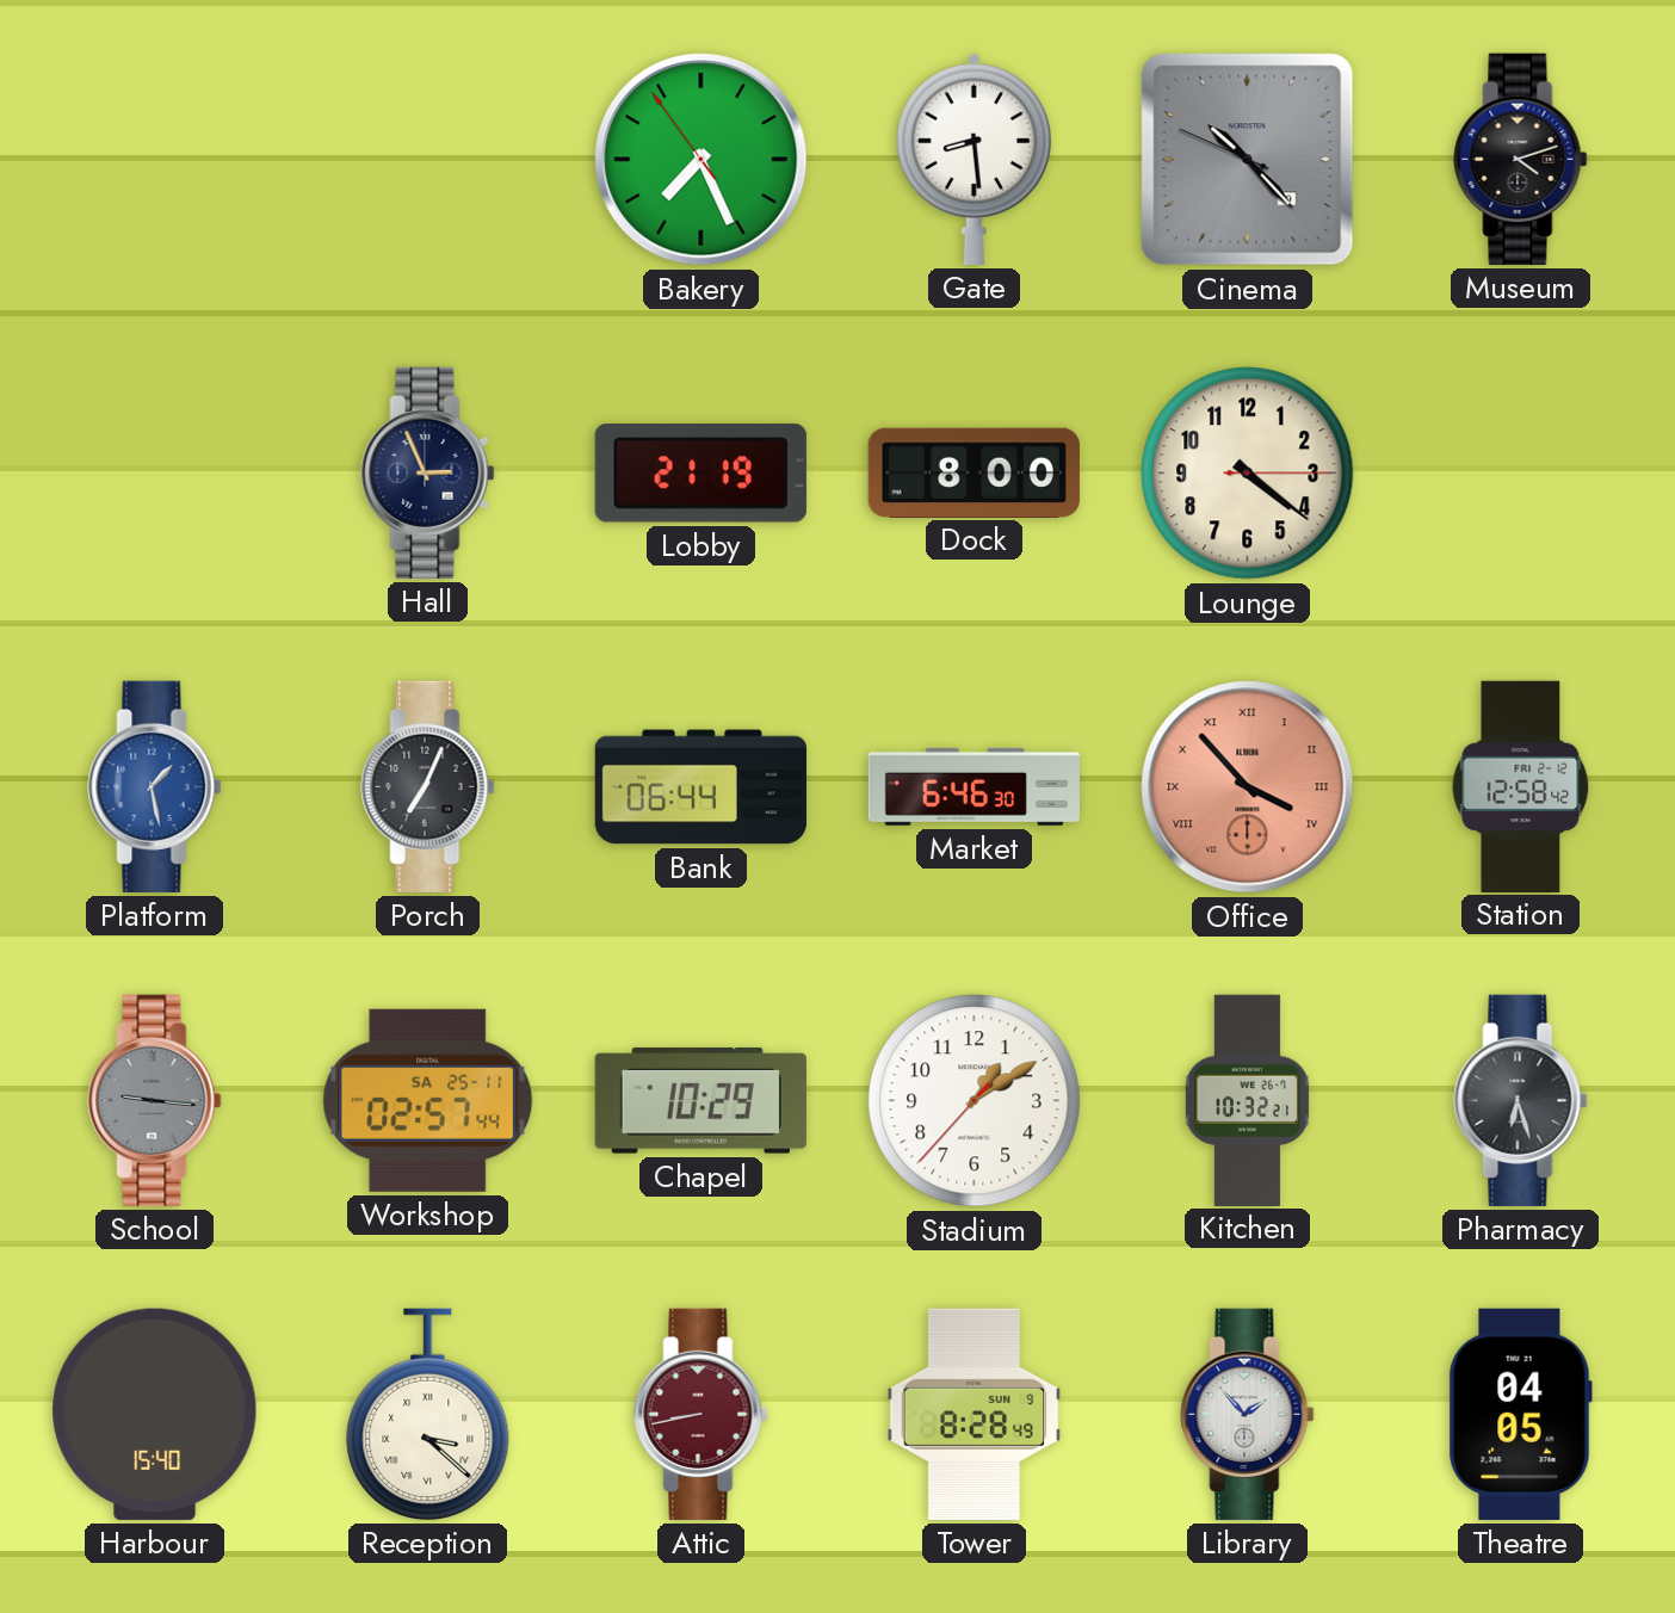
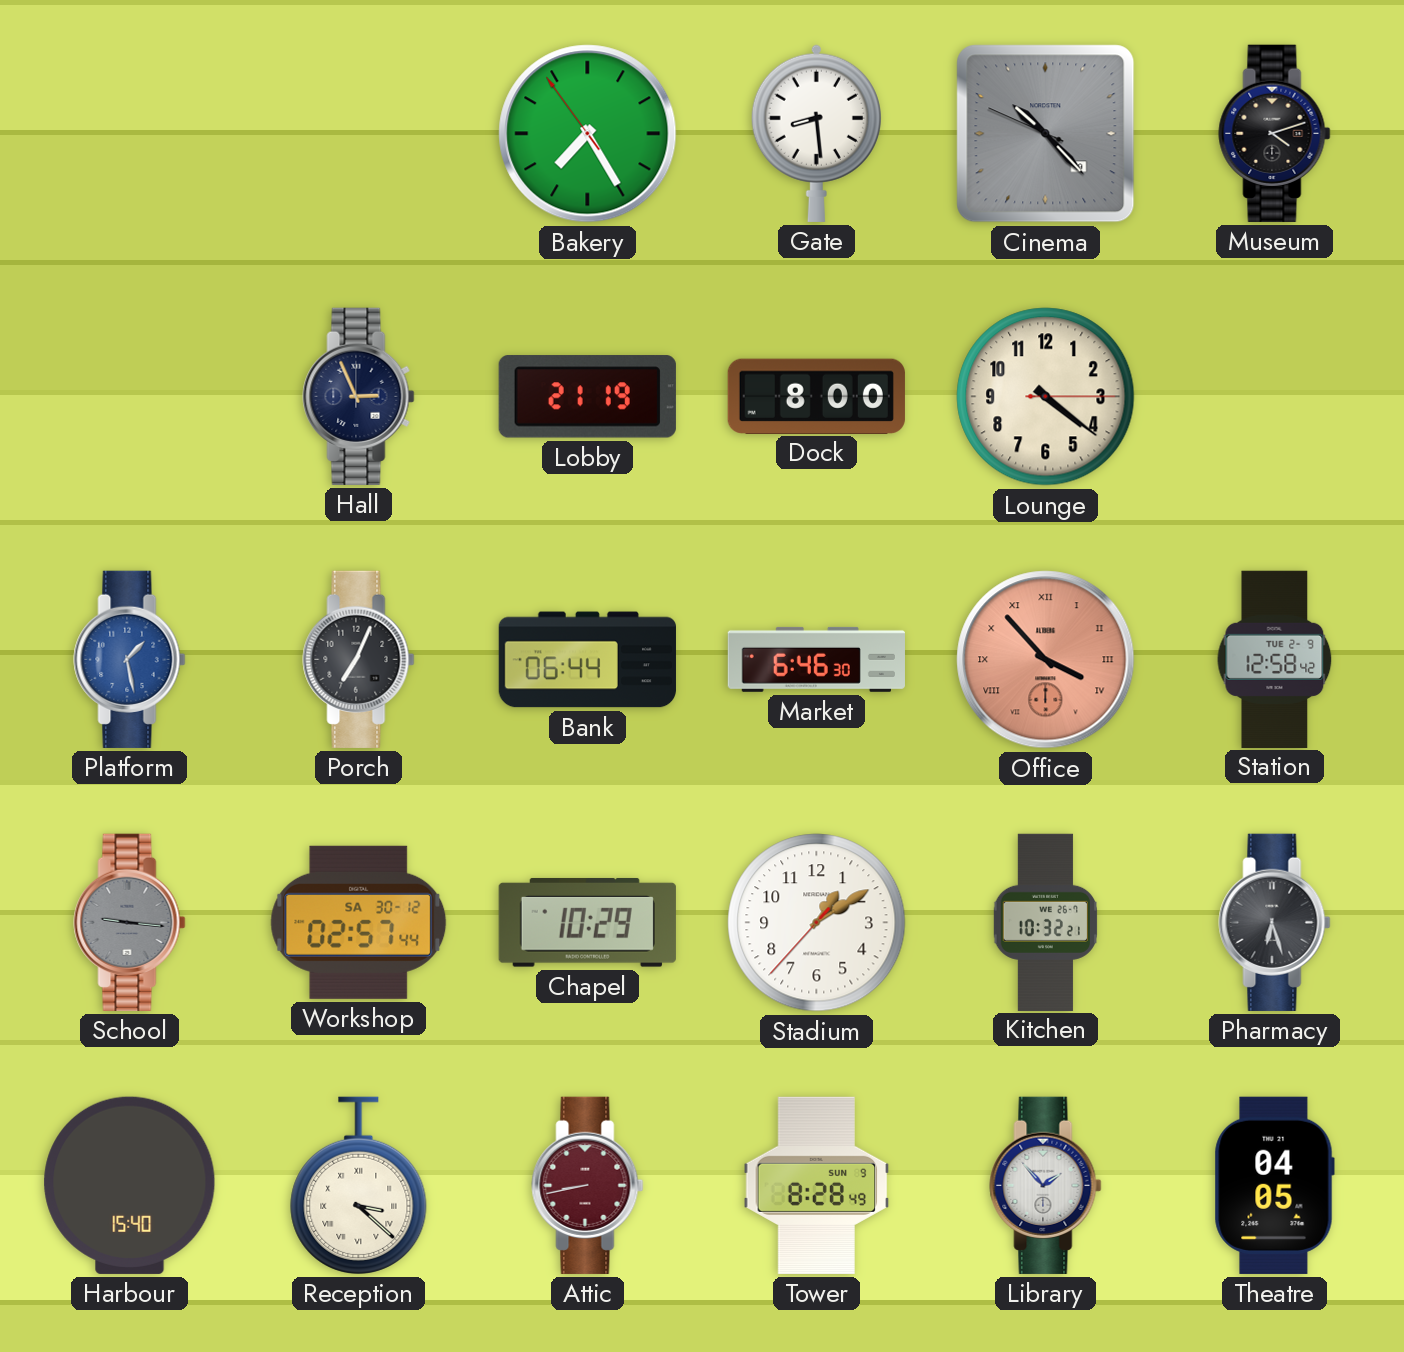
Bakery: 7:25 -> 7:24 (588, 134)
Station date: FRI 2-12 -> TUE 2-9 (1275, 659)
Workshop date: SA 25-11 -> SA 30-12 (359, 922)
